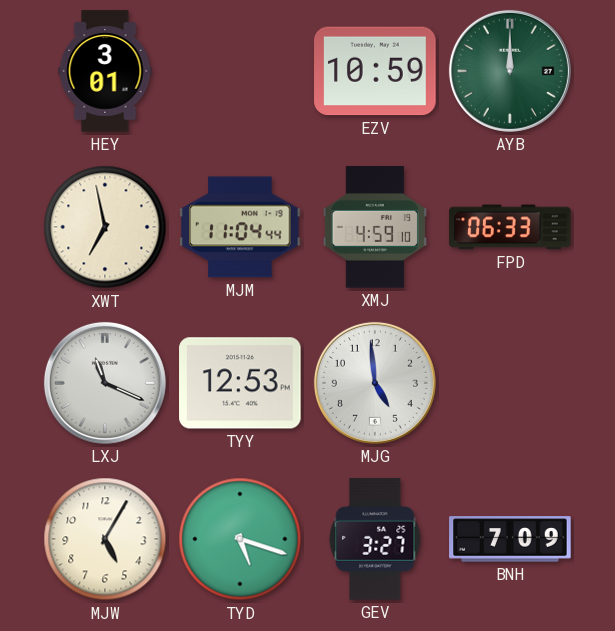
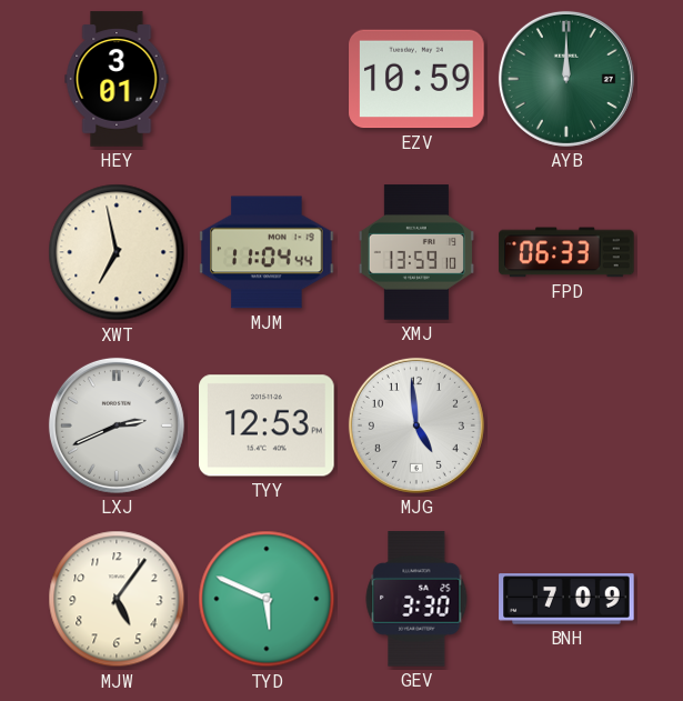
XMJ: 4:59 -> 13:59 (416, 252)
LXJ: 11:19 -> 2:41 (117, 425)
MJW: 5:05 -> 5:06 (117, 599)
TYD: 5:18 -> 5:49 (267, 599)
GEV: 3:27 -> 3:30 (416, 599)
